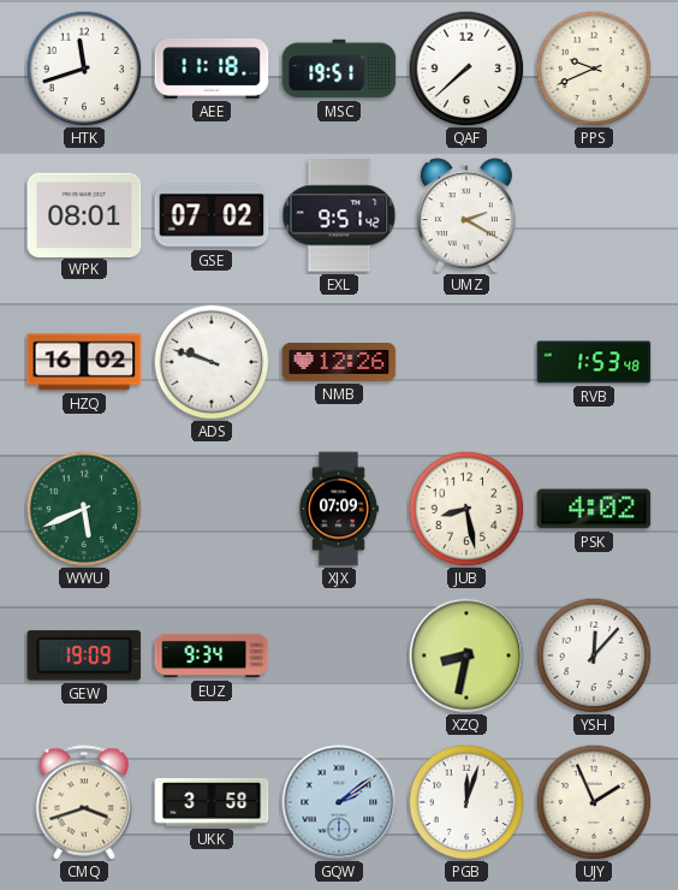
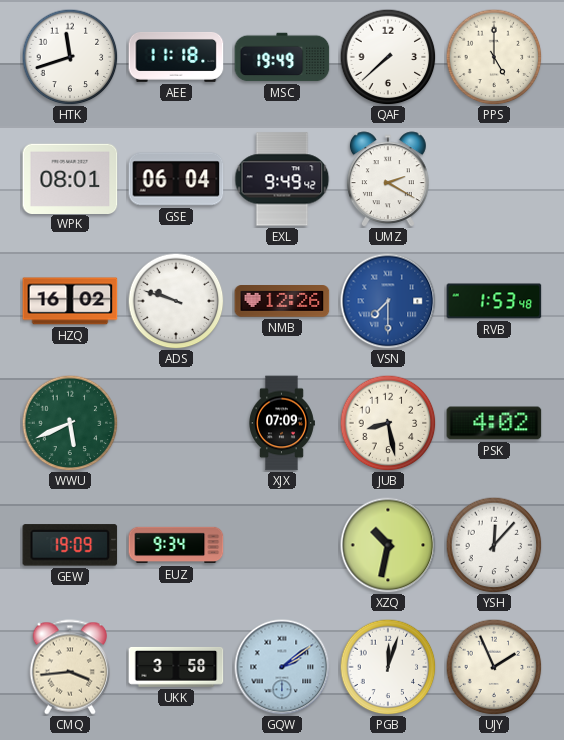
MSC: 19:51 -> 19:49 (282, 57)
PPS: 9:41 -> 5:00 (494, 57)
GSE: 07:02 -> 06:04 (176, 179)
EXL: 9:51 -> 9:49 (282, 179)
VSN: none -> 7:30 (388, 301)
XZQ: 8:32 -> 10:32 (388, 545)
CMQ: 3:42 -> 3:44 (69, 667)
